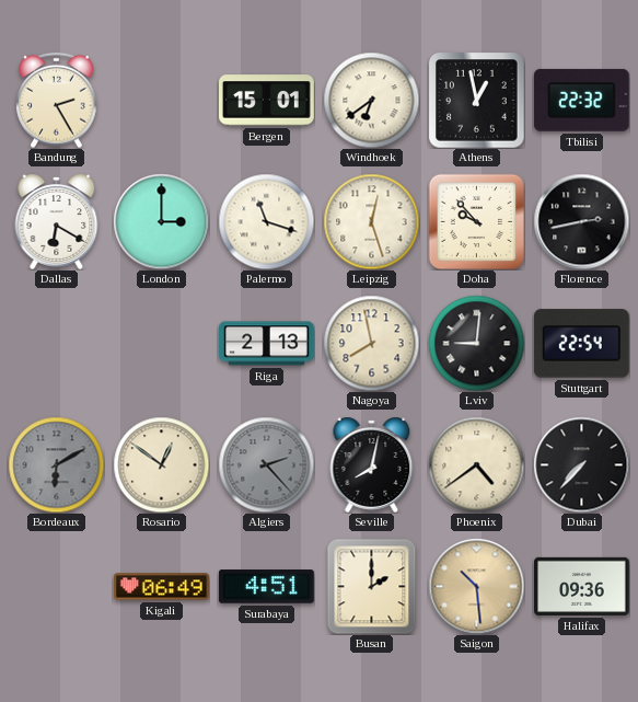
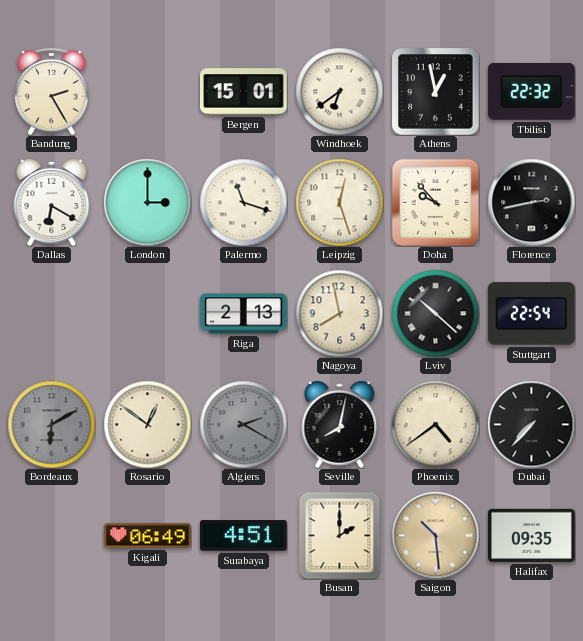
Lviv: 9:01 -> 10:22 (435, 313)
Algiers: 2:23 -> 2:20 (243, 424)
Halifax: 09:36 -> 09:35 (532, 535)
